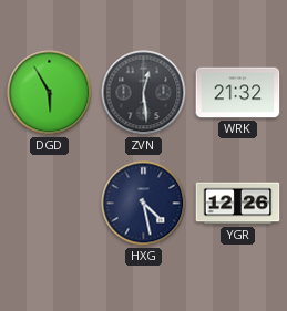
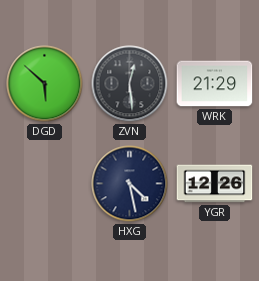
DGD: 5:55 -> 5:52 (45, 84)
WRK: 21:32 -> 21:29 (215, 84)
